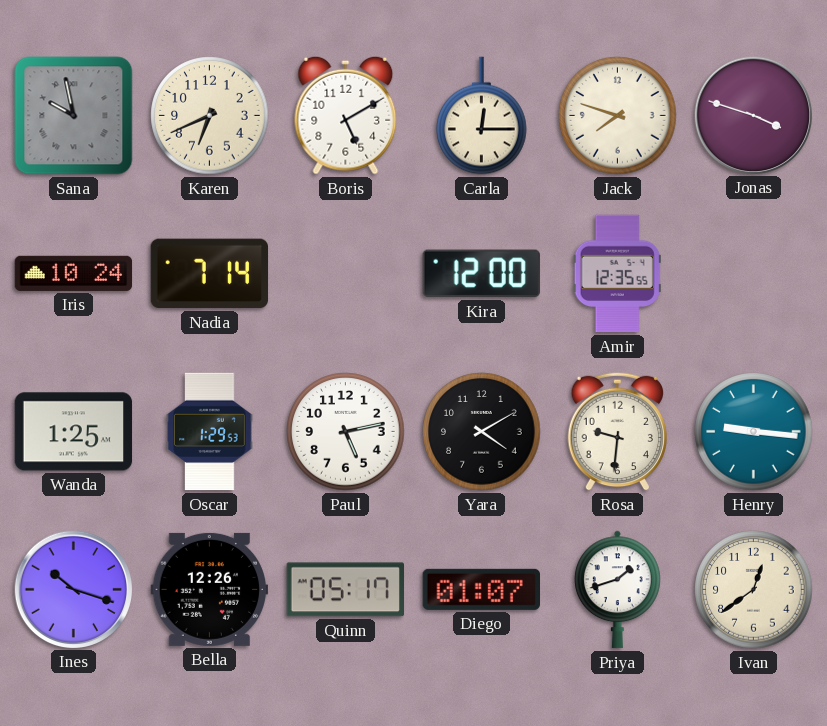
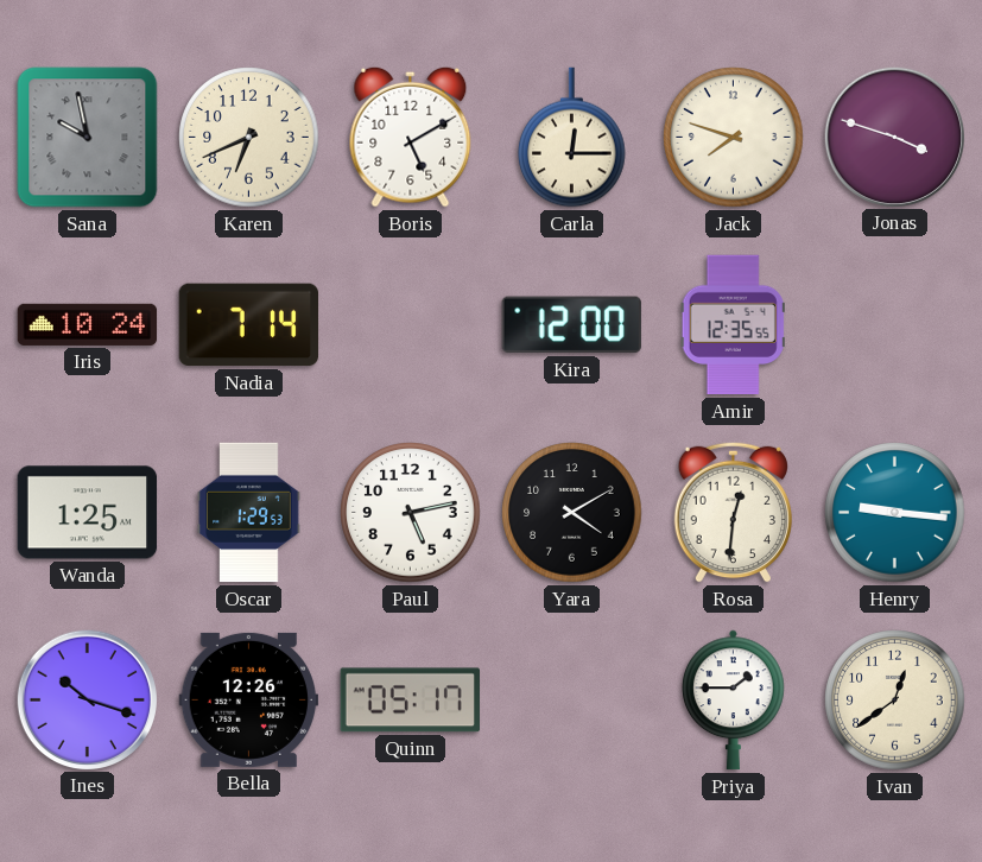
Rosa: 9:31 -> 12:31 (733, 512)
Diego: 01:07 -> none (481, 589)
Priya: 1:42 -> 1:45 (734, 701)
